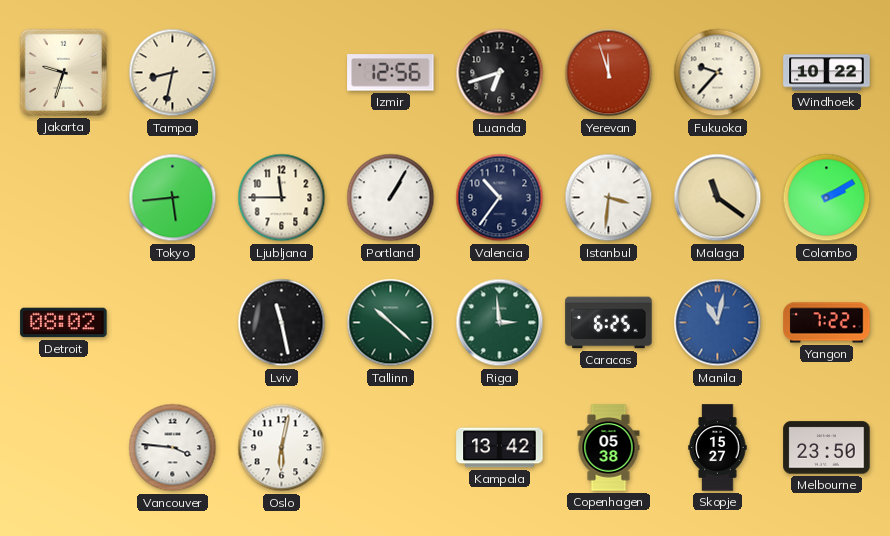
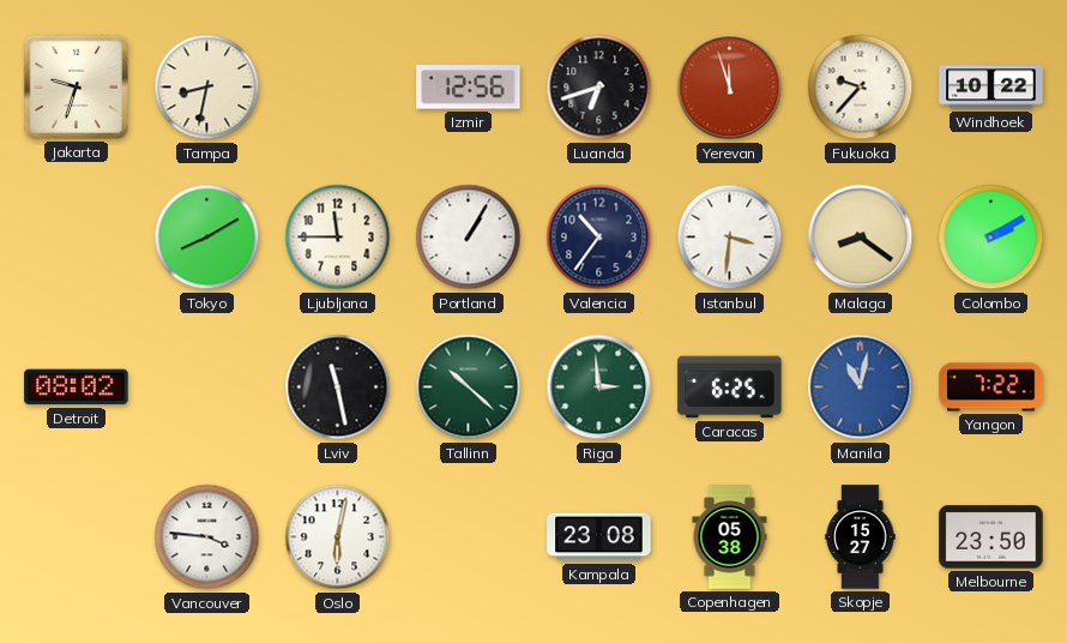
Tokyo: 5:44 -> 8:10 (207, 238)
Malaga: 11:21 -> 8:21 (861, 238)
Kampala: 13:42 -> 23:08 (599, 537)
